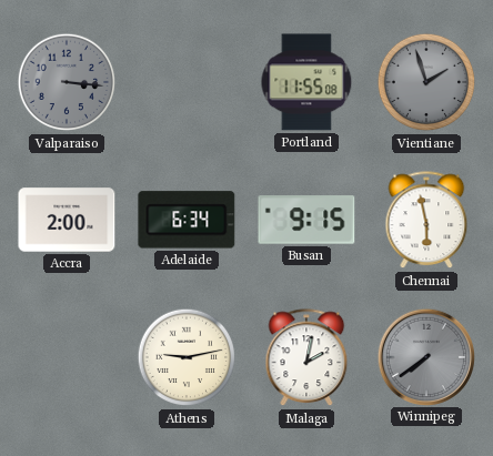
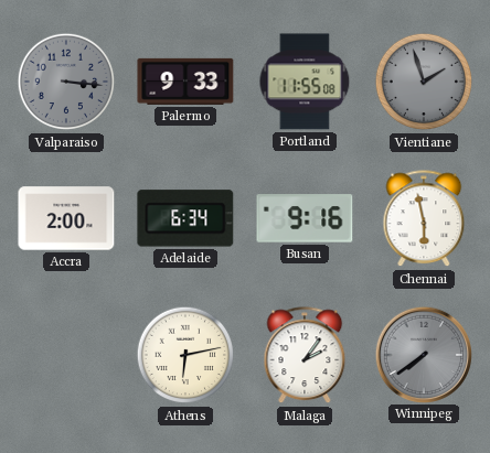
Palermo: none -> 9:33 (185, 82)
Busan: 9:15 -> 9:16 (305, 218)
Athens: 9:13 -> 6:13 (185, 355)
Malaga: 2:02 -> 2:06 (305, 356)
